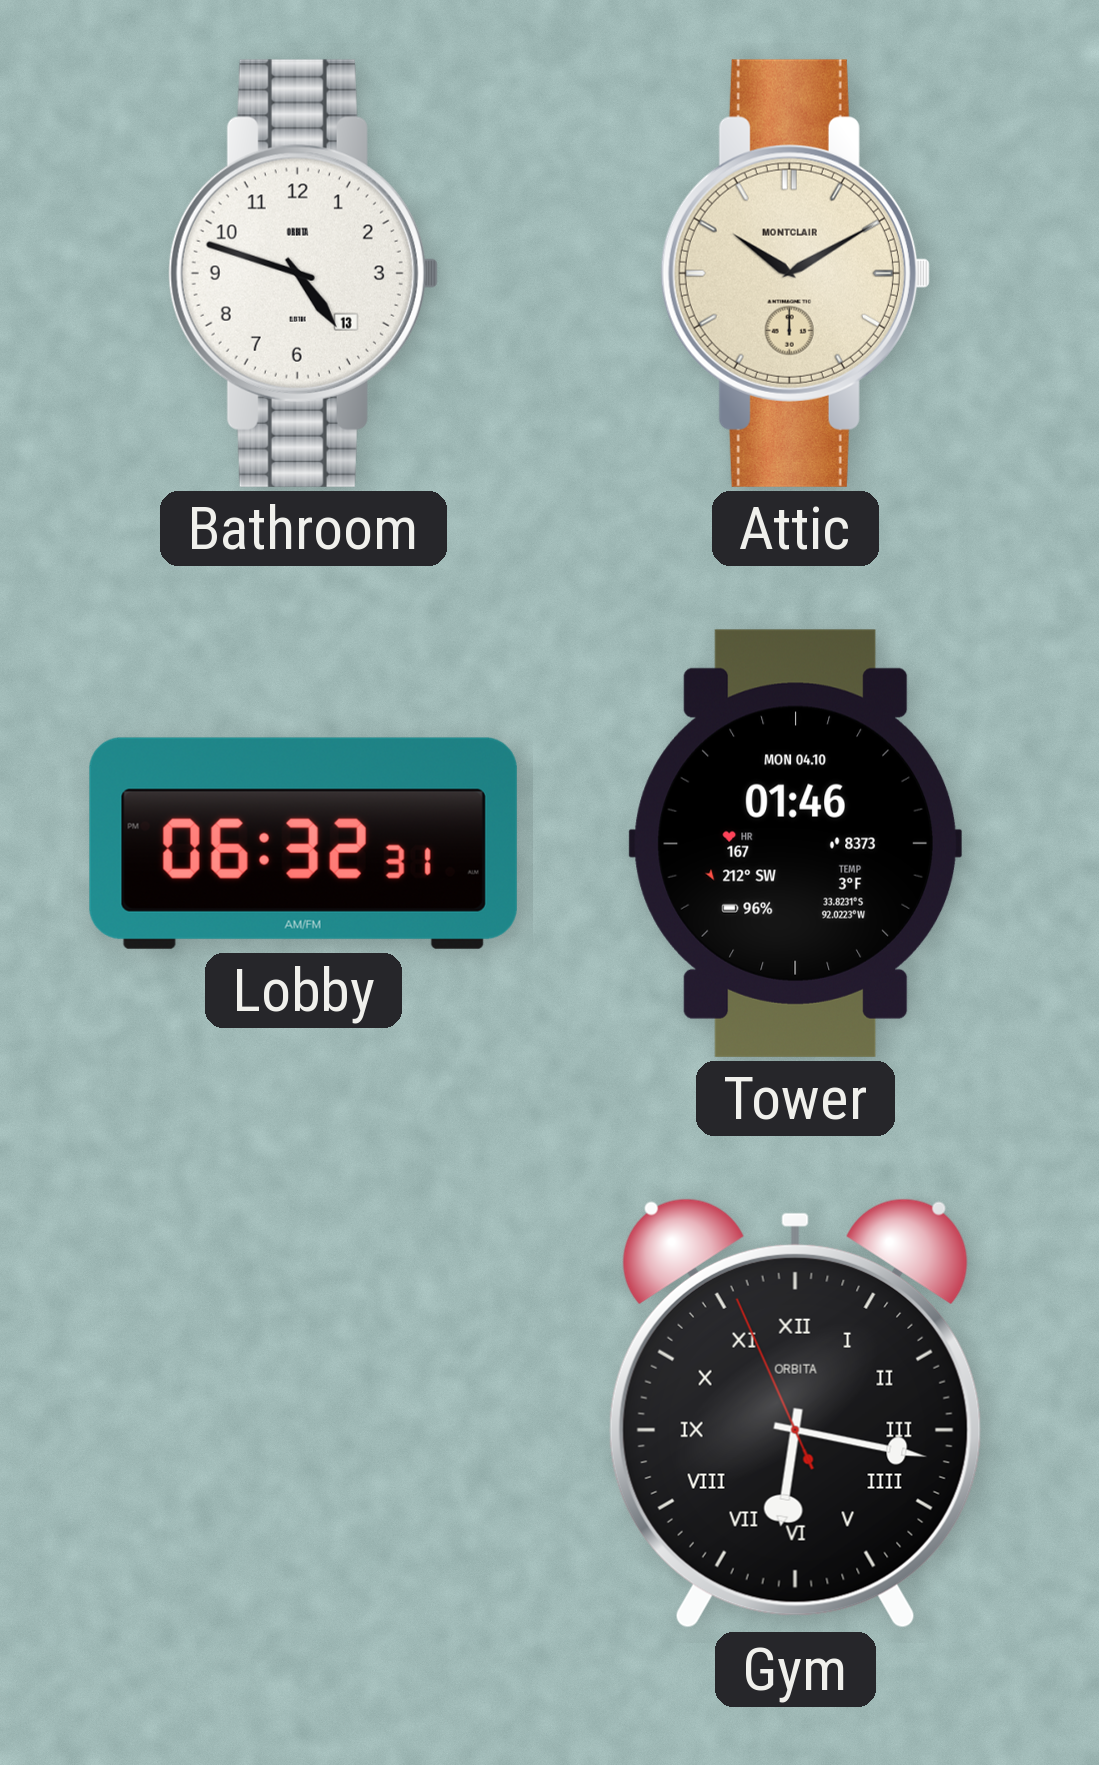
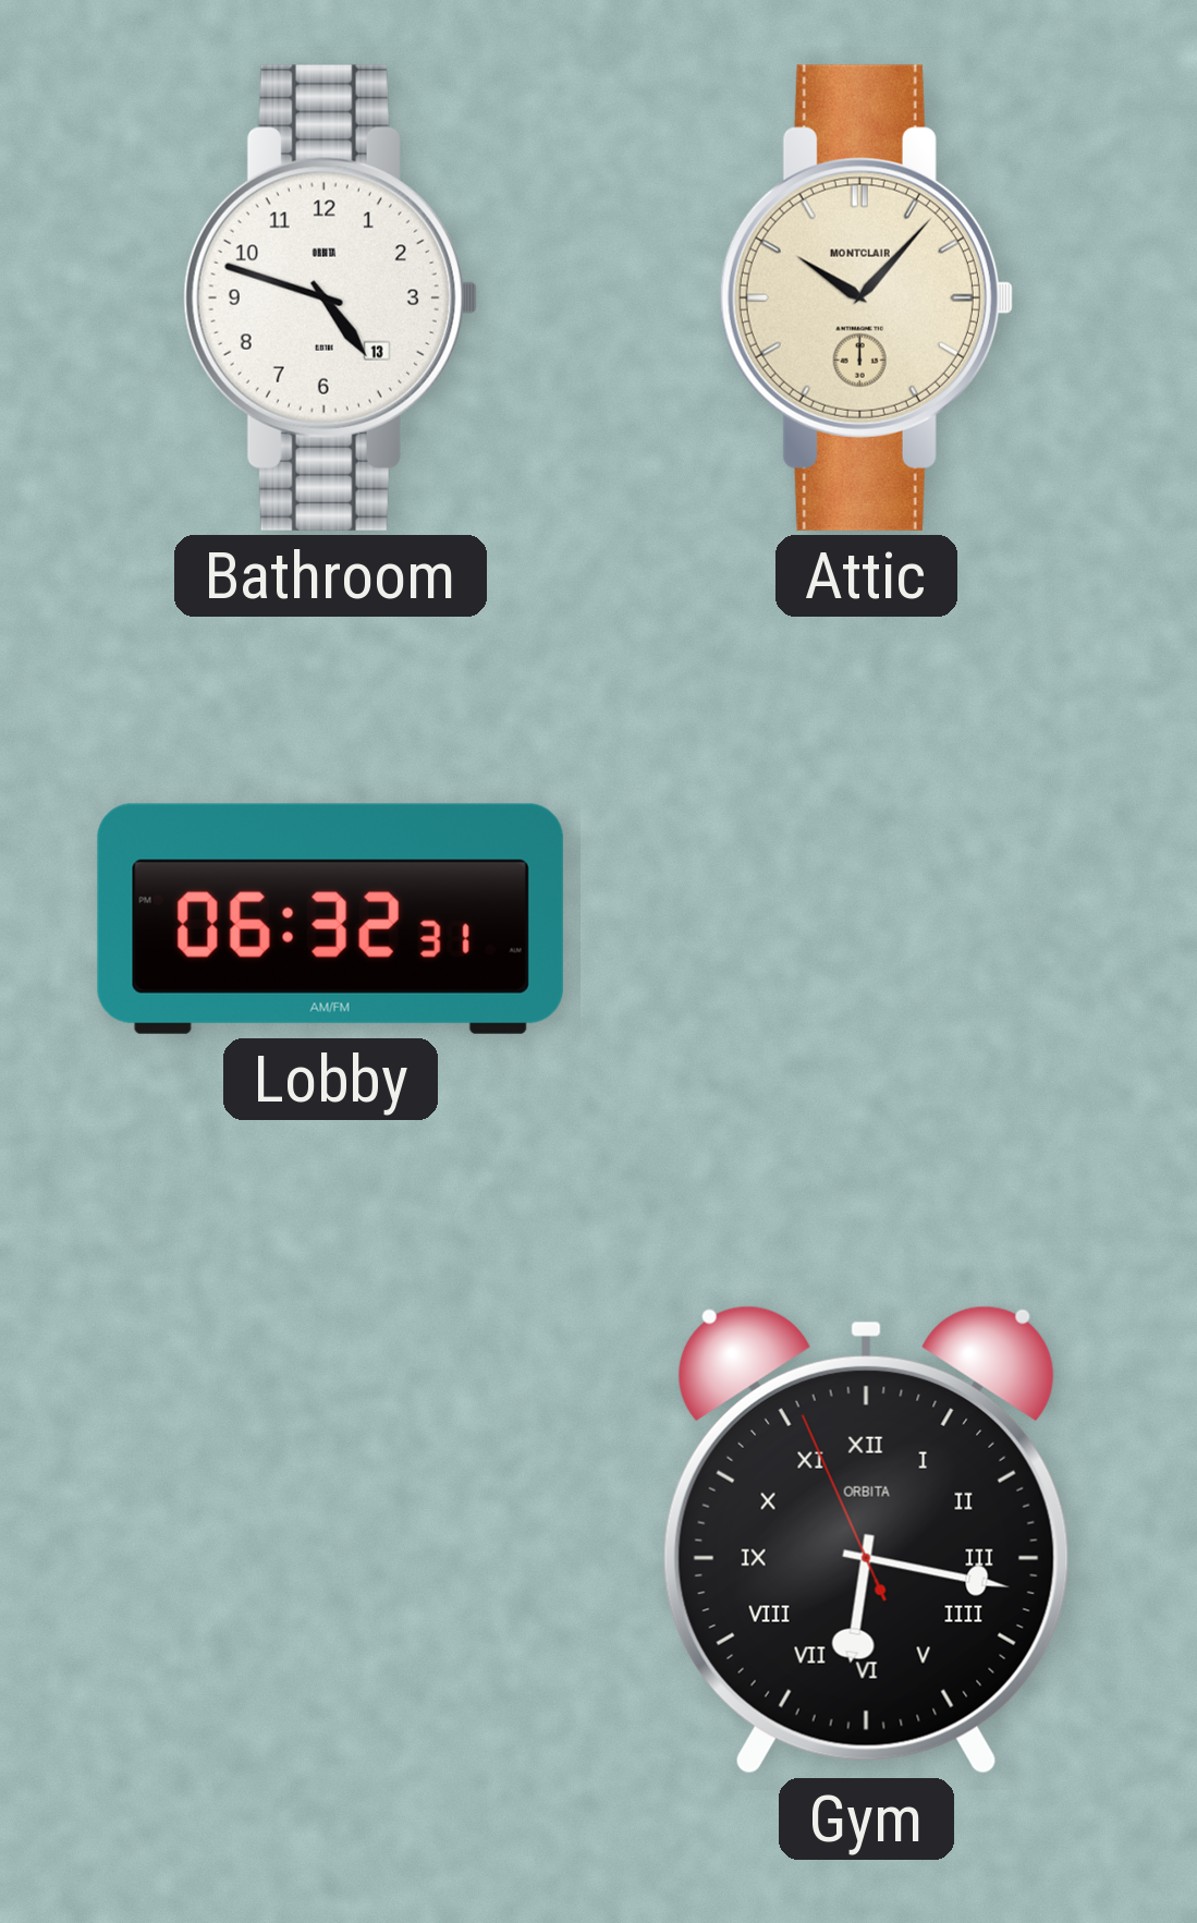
Attic: 10:10 -> 10:07 (866, 297)
Tower: 01:46 -> none (795, 843)
